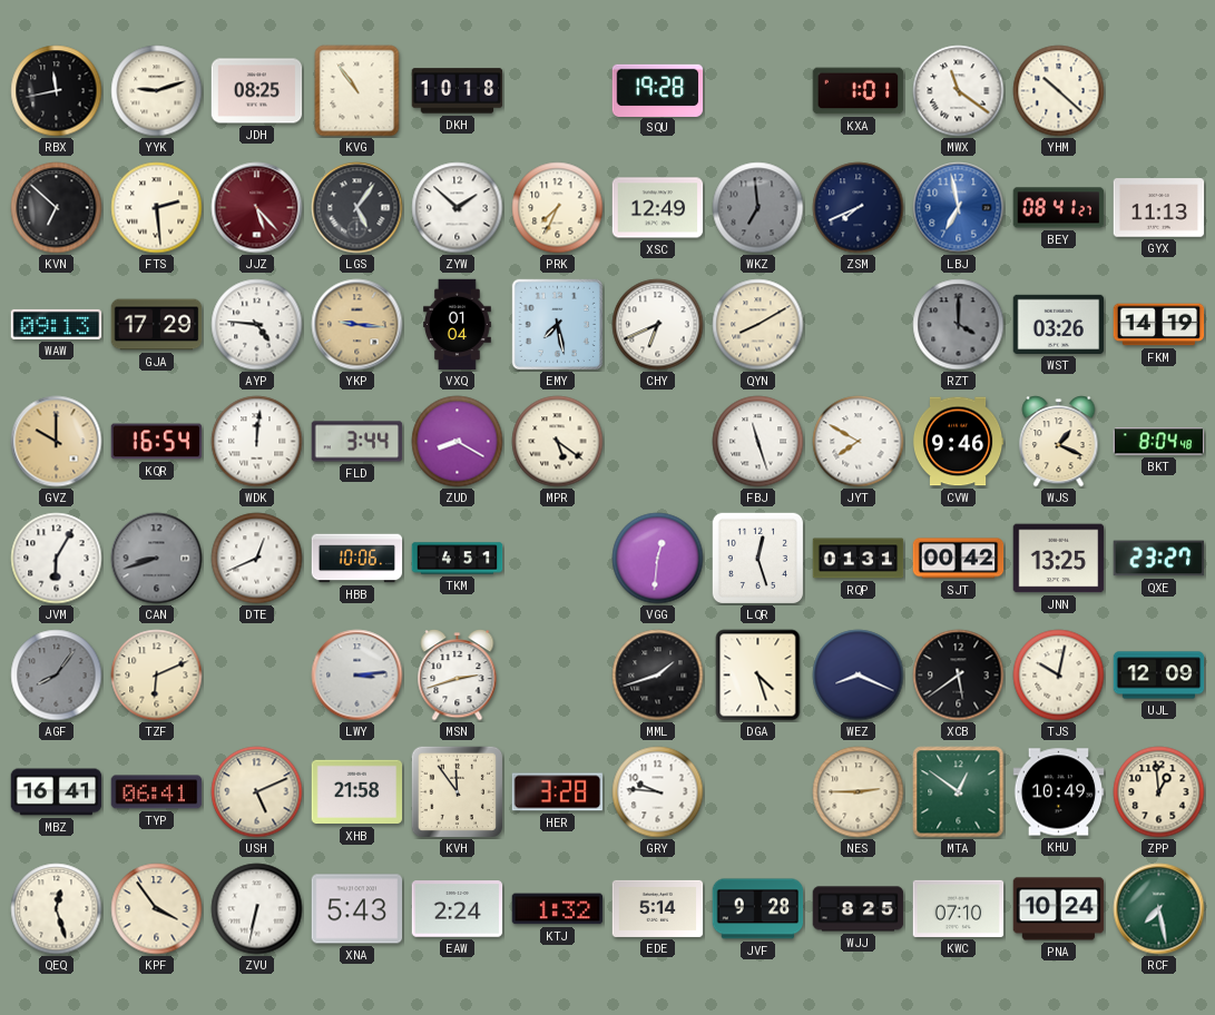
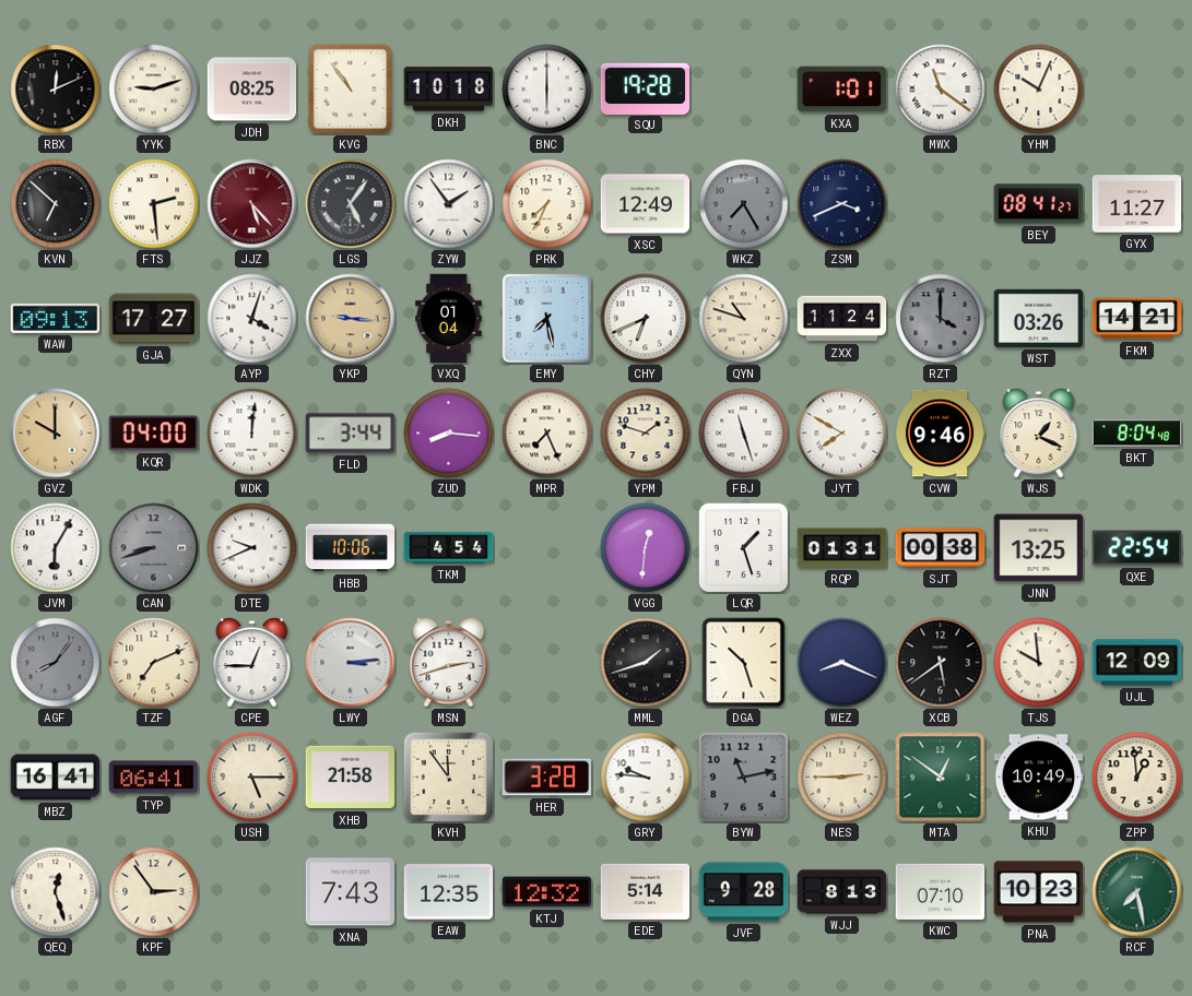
RBX: 11:43 -> 12:11 (56, 90)
BNC: none -> 6:00 (547, 90)
YHM: 10:22 -> 10:04 (1039, 90)
ZYW: 1:52 -> 1:54 (449, 204)
WKZ: 6:59 -> 7:25 (744, 204)
ZSM: 7:41 -> 3:41 (842, 204)
LBJ: 6:58 -> none (959, 208)
GYX: 11:13 -> 11:27 (1137, 204)
GJA: 17:29 -> 17:27 (154, 319)
AYP: 4:46 -> 4:03 (252, 319)
QYN: 8:10 -> 10:48 (744, 319)
ZXX: none -> 11:24 (842, 319)
FKM: 14:19 -> 14:21 (1137, 319)
KQR: 16:54 -> 04:00 (154, 434)
ZUD: 8:20 -> 8:16 (449, 434)
MPR: 5:21 -> 7:26 (547, 434)
YPM: none -> 1:48 (646, 434)
DTE: 12:41 -> 9:41 (252, 548)
TKM: 4:51 -> 4:54 (449, 548)
LQR: 12:27 -> 1:27 (743, 547)
SJT: 00:42 -> 00:38 (941, 548)
QXE: 23:27 -> 22:54 (1137, 548)
TZF: 6:11 -> 7:11 (154, 663)
CPE: none -> 12:45 (252, 663)
DGA: 4:27 -> 10:27 (744, 663)
TJS: 10:02 -> 9:59 (1039, 663)
USH: 5:11 -> 5:15 (252, 778)
BYW: none -> 11:13 (744, 778)
KPF: 3:54 -> 2:54 (154, 892)
ZVU: 6:32 -> none (257, 909)
XNA: 5:43 -> 7:43 (351, 892)
EAW: 2:24 -> 12:35 (449, 892)
KTJ: 1:32 -> 12:32 (547, 892)
WJJ: 8:25 -> 8:13 (842, 892)
PNA: 10:24 -> 10:23 (1039, 892)
